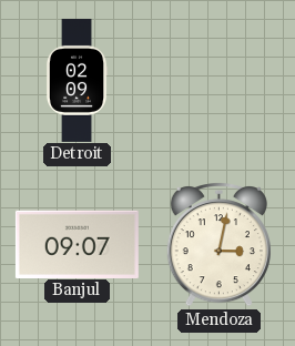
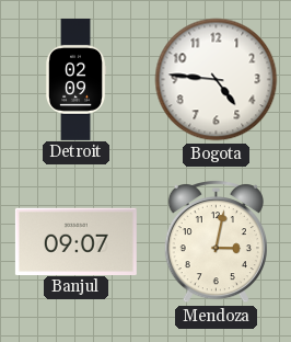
Bogota: none -> 4:46 (217, 80)
